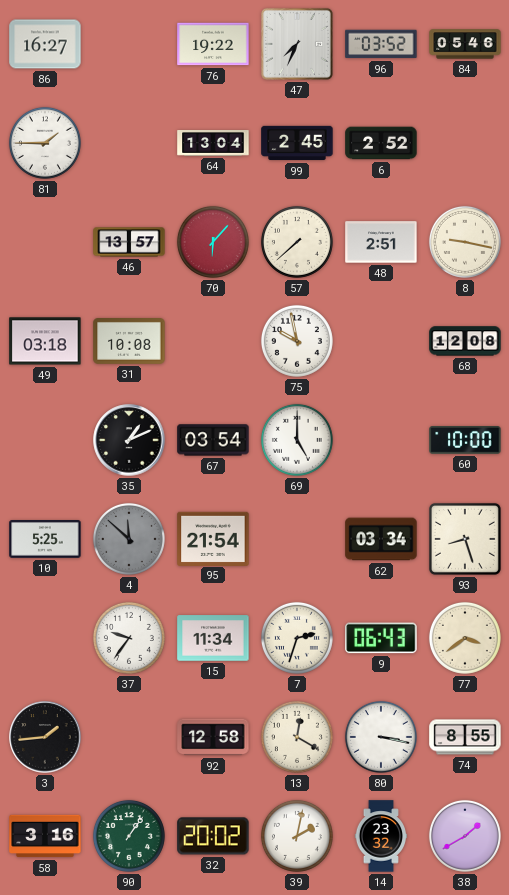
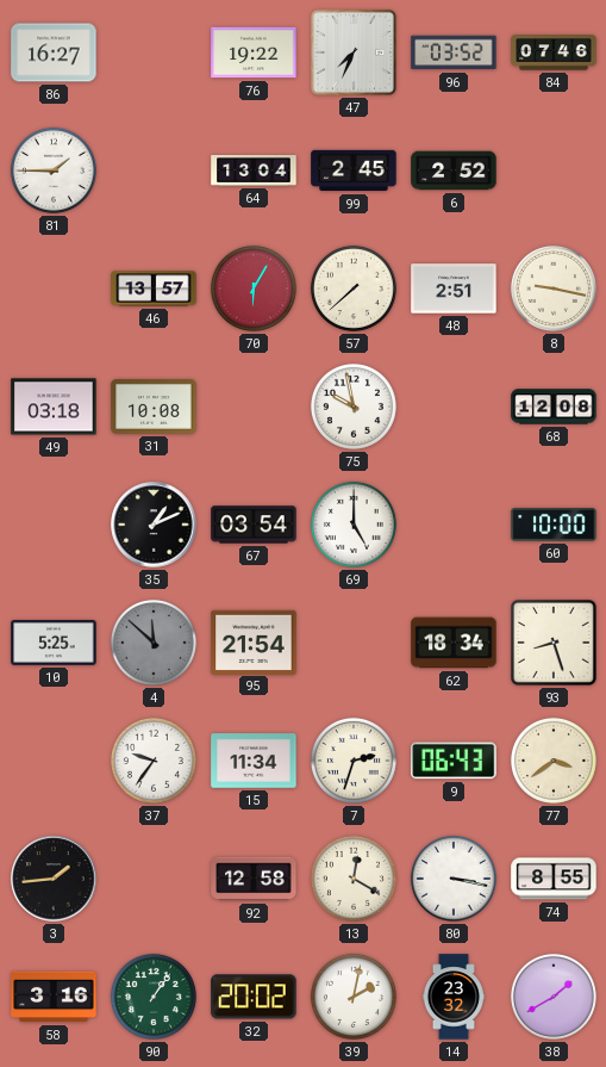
84: 05:46 -> 07:46 (554, 52)
70: 6:07 -> 6:05 (254, 289)
62: 03:34 -> 18:34 (454, 643)
